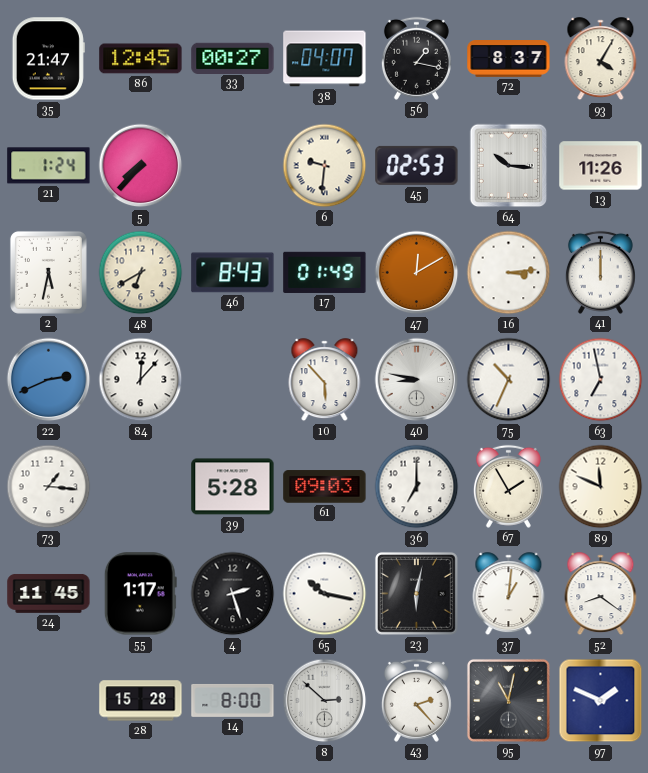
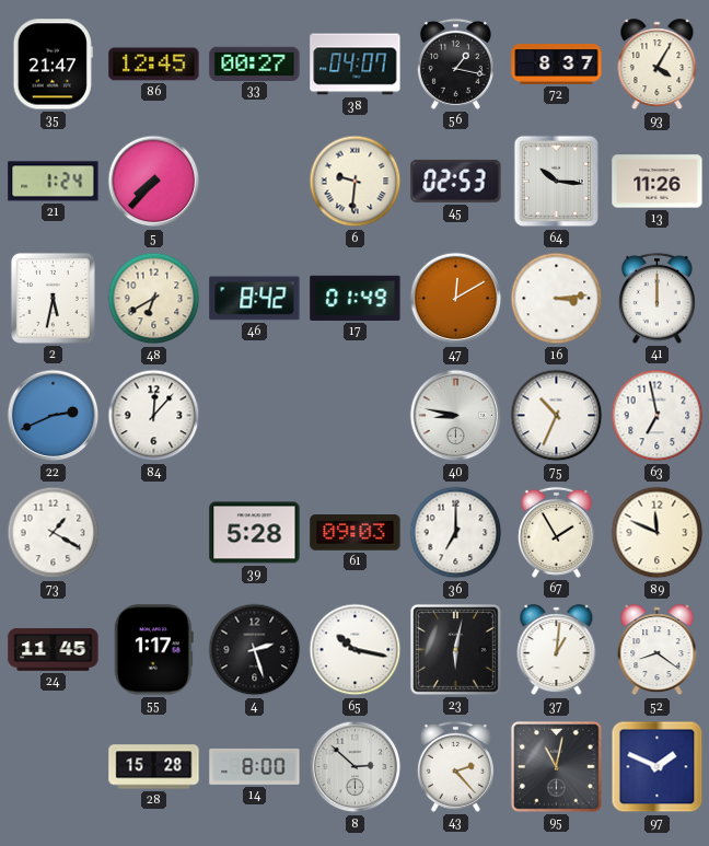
46: 8:43 -> 8:42 (255, 299)
10: 5:53 -> none (325, 380)
73: 1:16 -> 1:20 (54, 533)
